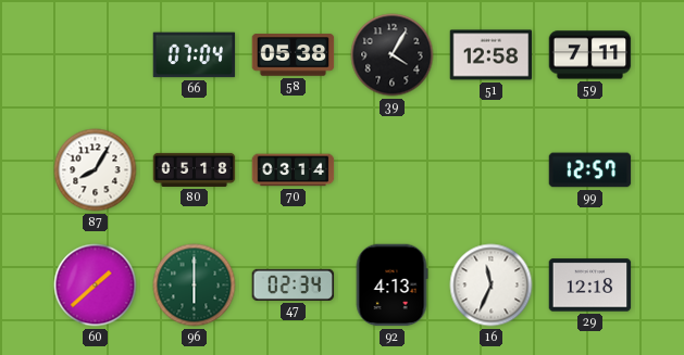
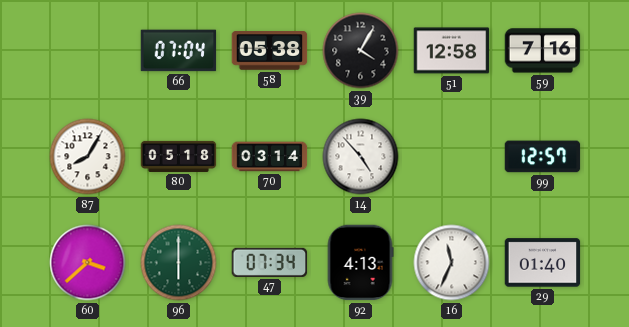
59: 7:11 -> 7:16 (543, 51)
14: none -> 4:53 (361, 157)
60: 1:38 -> 3:38 (88, 263)
47: 02:34 -> 07:34 (270, 262)
29: 12:18 -> 01:40 (543, 263)
